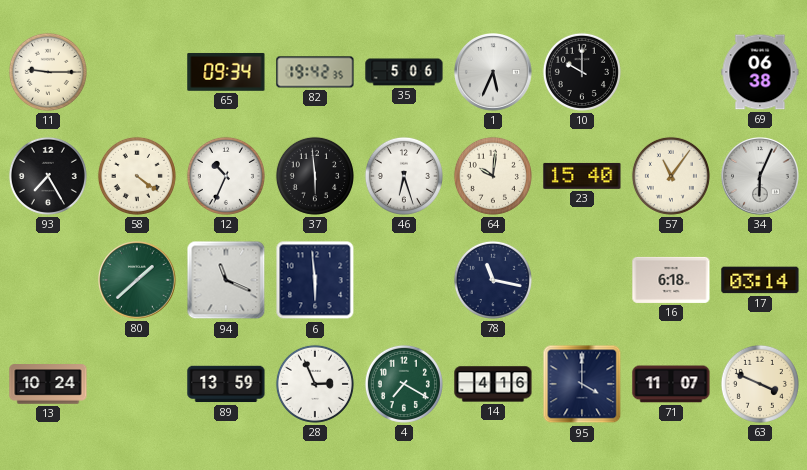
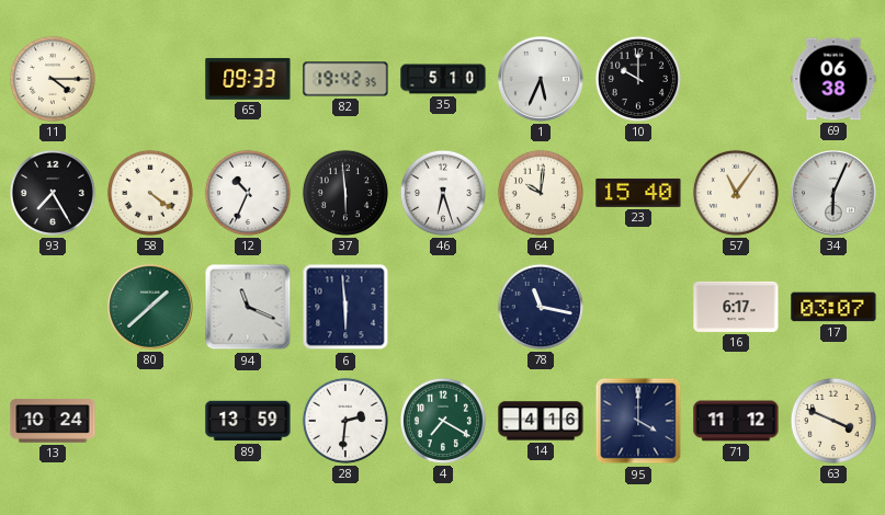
11: 9:15 -> 4:15 (53, 79)
65: 09:34 -> 09:33 (248, 79)
35: 5:06 -> 5:10 (443, 79)
16: 6:18 -> 6:17 (736, 307)
17: 03:14 -> 03:07 (833, 307)
28: 2:56 -> 2:31 (345, 421)
71: 11:07 -> 11:12 (736, 421)
